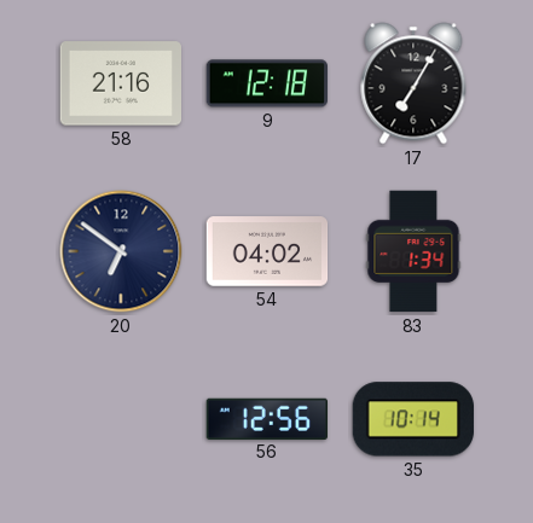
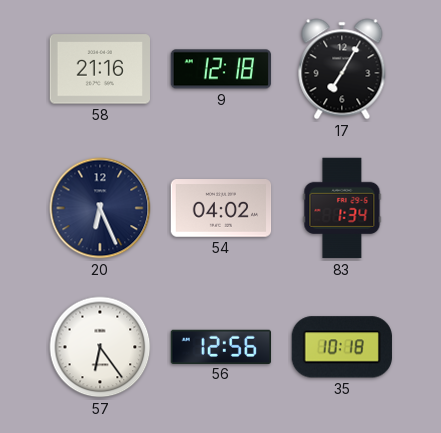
20: 6:51 -> 6:26 (100, 208)
57: none -> 6:24 (100, 347)
35: 10:14 -> 10:18 (342, 347)
